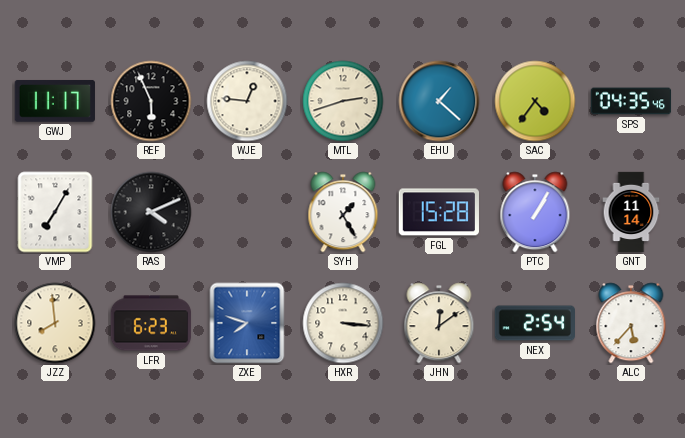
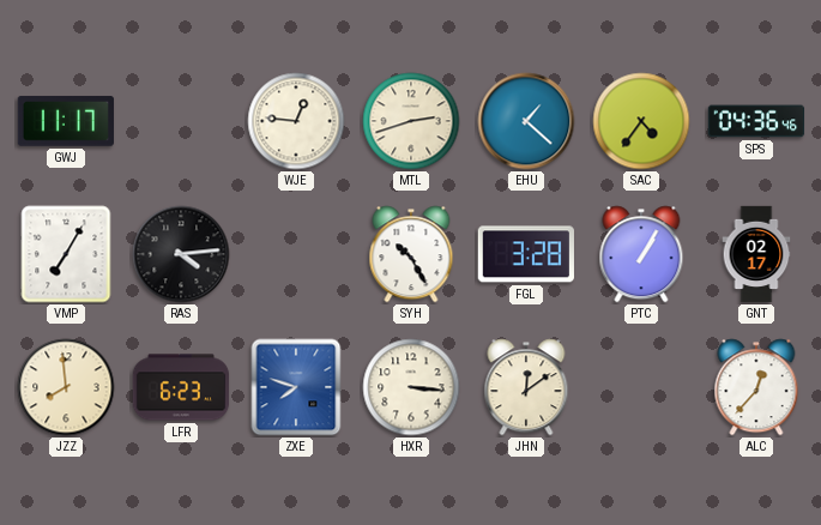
REF: 5:56 -> none (151, 101)
SPS: 04:35 -> 04:36 (756, 121)
RAS: 4:11 -> 4:14 (181, 254)
SYH: 1:25 -> 10:25 (411, 254)
FGL: 15:28 -> 3:28 (526, 254)
GNT: 11:14 -> 02:17 (756, 254)
NEX: 2:54 -> none (534, 323)
ALC: 5:37 -> 12:37 (756, 387)
